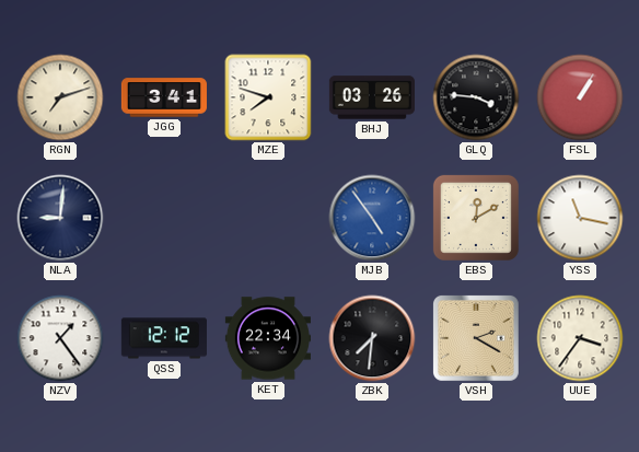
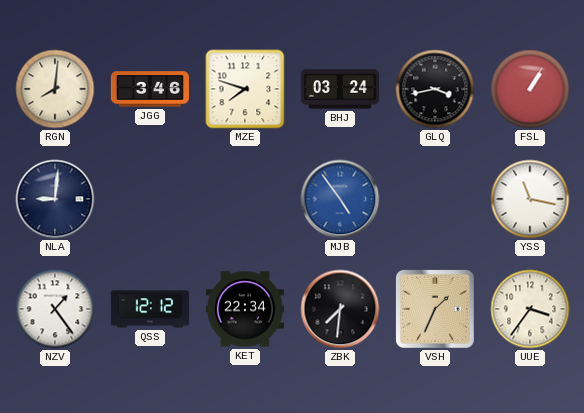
RGN: 7:12 -> 8:01 (55, 89)
JGG: 3:41 -> 3:46 (150, 89)
BHJ: 03:26 -> 03:24 (340, 89)
GLQ: 3:46 -> 3:43 (435, 89)
EBS: 12:10 -> none (476, 218)
VSH: 2:20 -> 1:34 (435, 309)
